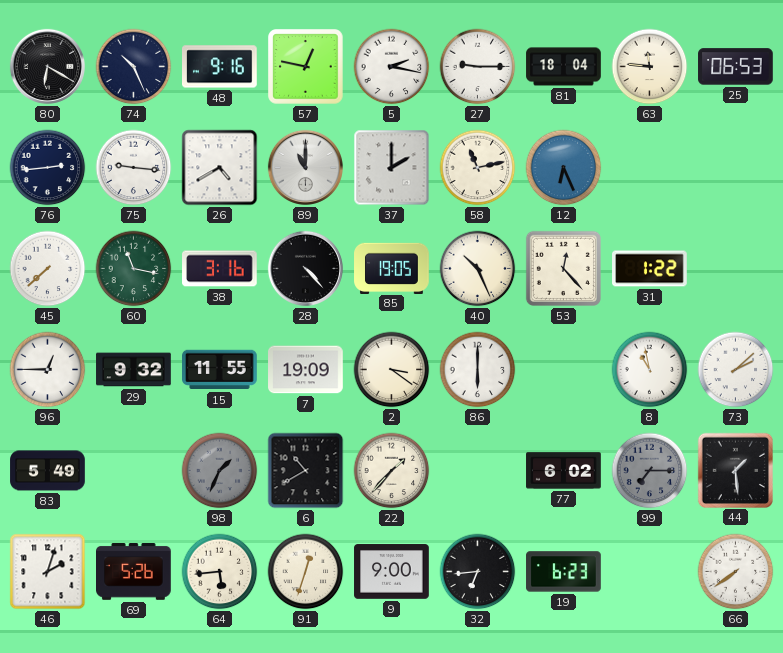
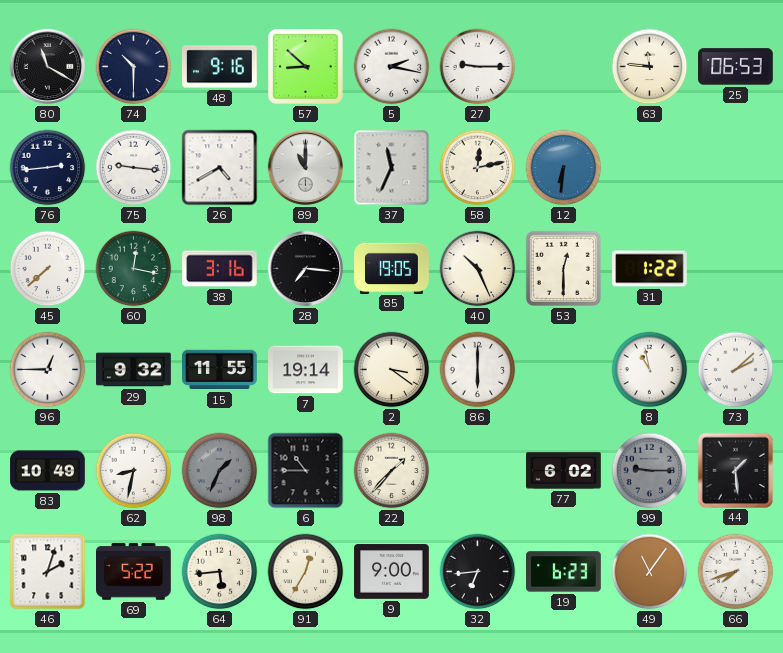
80: 6:20 -> 11:20 (47, 66)
74: 10:26 -> 10:30 (134, 67)
57: 12:47 -> 8:52 (306, 67)
81: 18:04 -> none (564, 67)
37: 2:00 -> 11:34 (392, 168)
58: 11:13 -> 12:13 (478, 168)
12: 6:26 -> 6:31 (564, 168)
60: 11:17 -> 12:17 (134, 269)
28: 4:23 -> 7:16 (305, 268)
53: 12:23 -> 12:30 (563, 268)
7: 19:09 -> 19:14 (306, 370)
83: 5:49 -> 10:49 (48, 471)
62: none -> 8:32 (134, 471)
6: 10:40 -> 10:45 (306, 471)
99: 7:15 -> 9:15 (650, 471)
69: 5:26 -> 5:22 (134, 572)
91: 12:33 -> 12:35 (306, 572)
49: none -> 11:06 (650, 572)
66: 7:39 -> 7:42 (736, 572)
